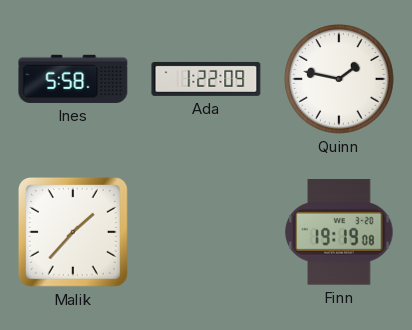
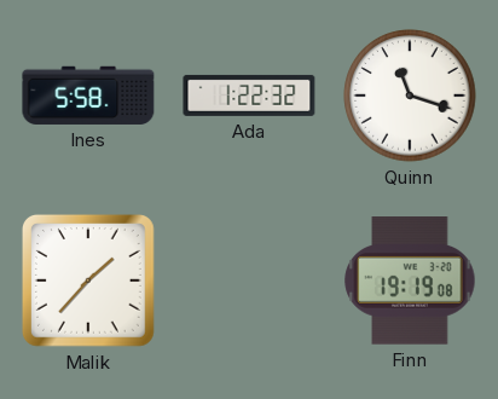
Ada: 1:22:09 -> 1:22:32 (249, 96)
Quinn: 1:47 -> 11:18 (410, 96)
